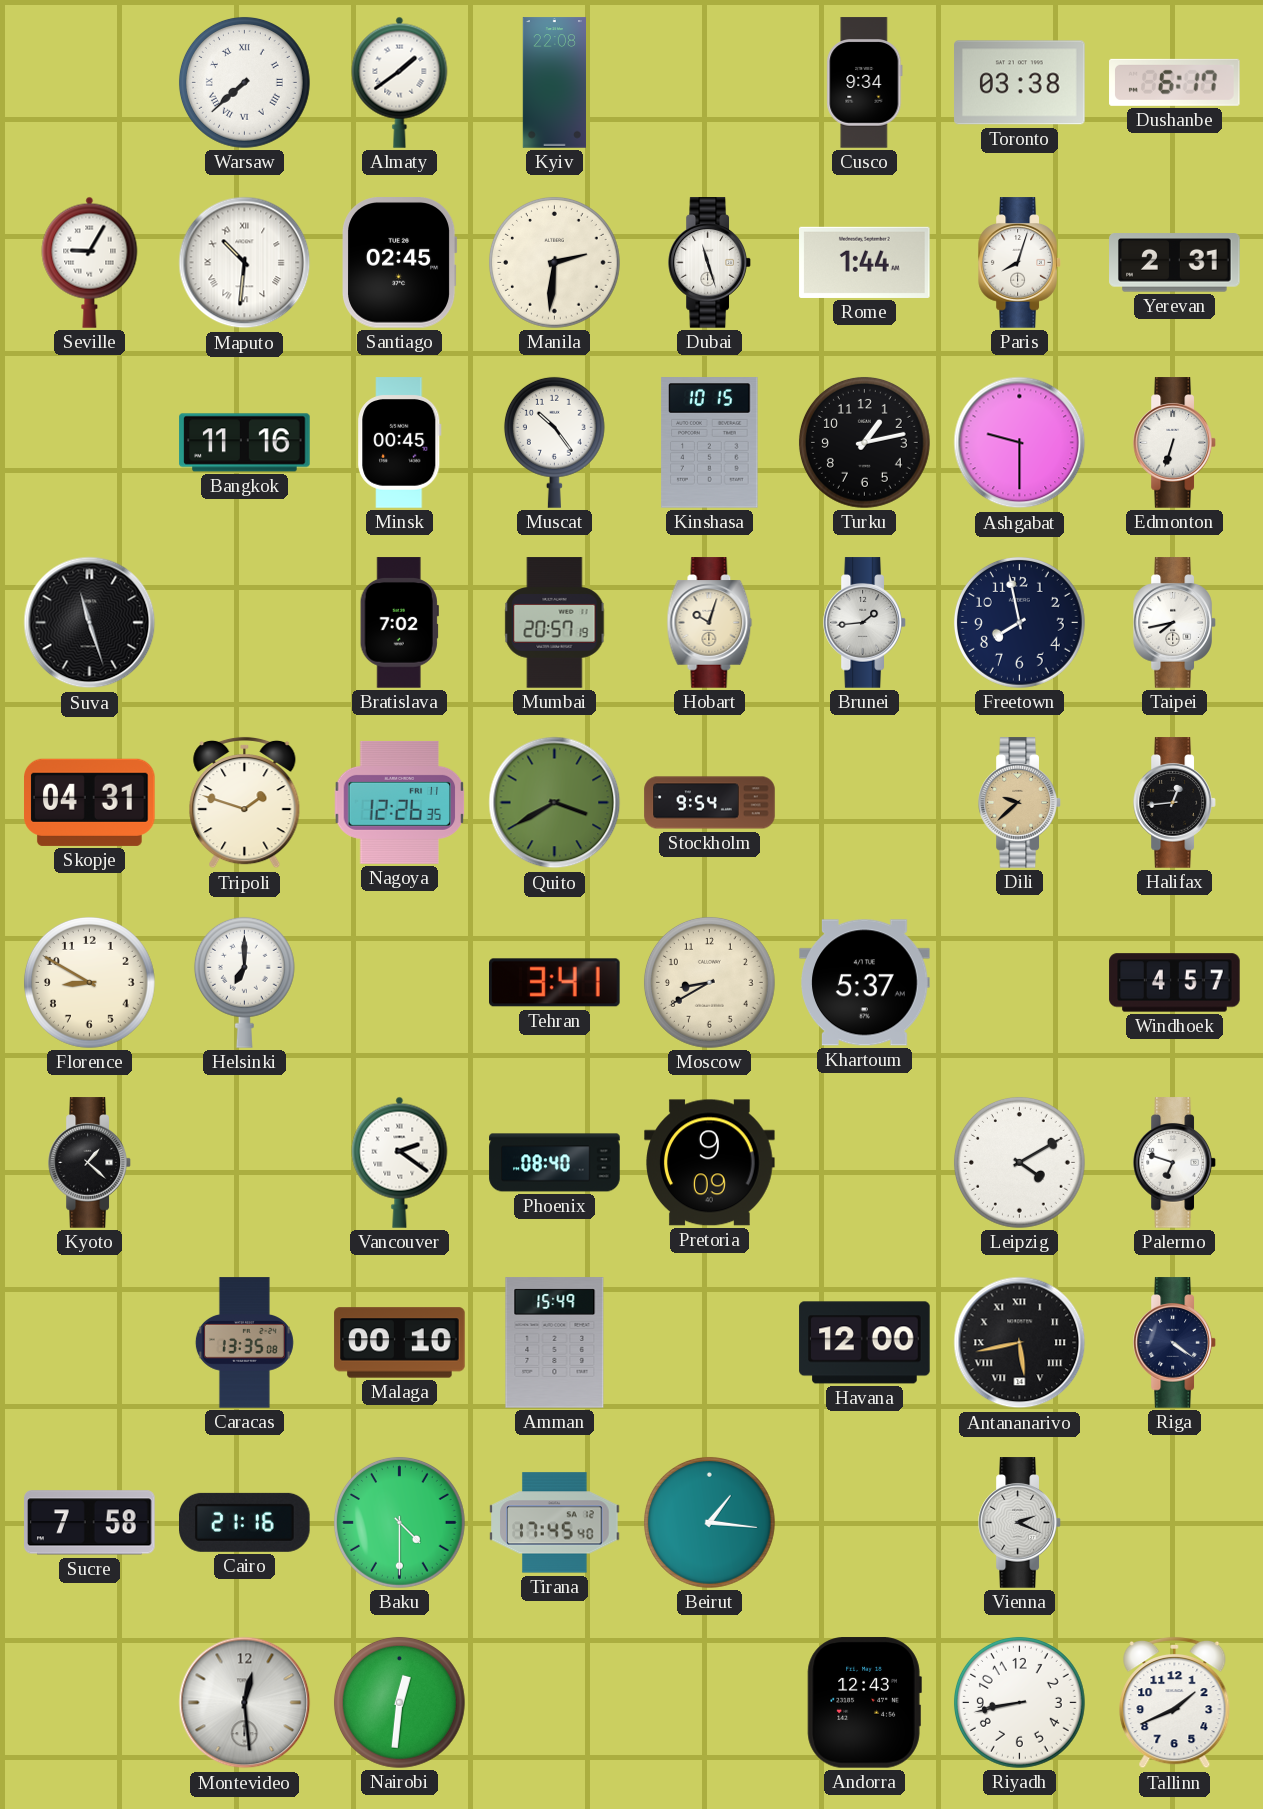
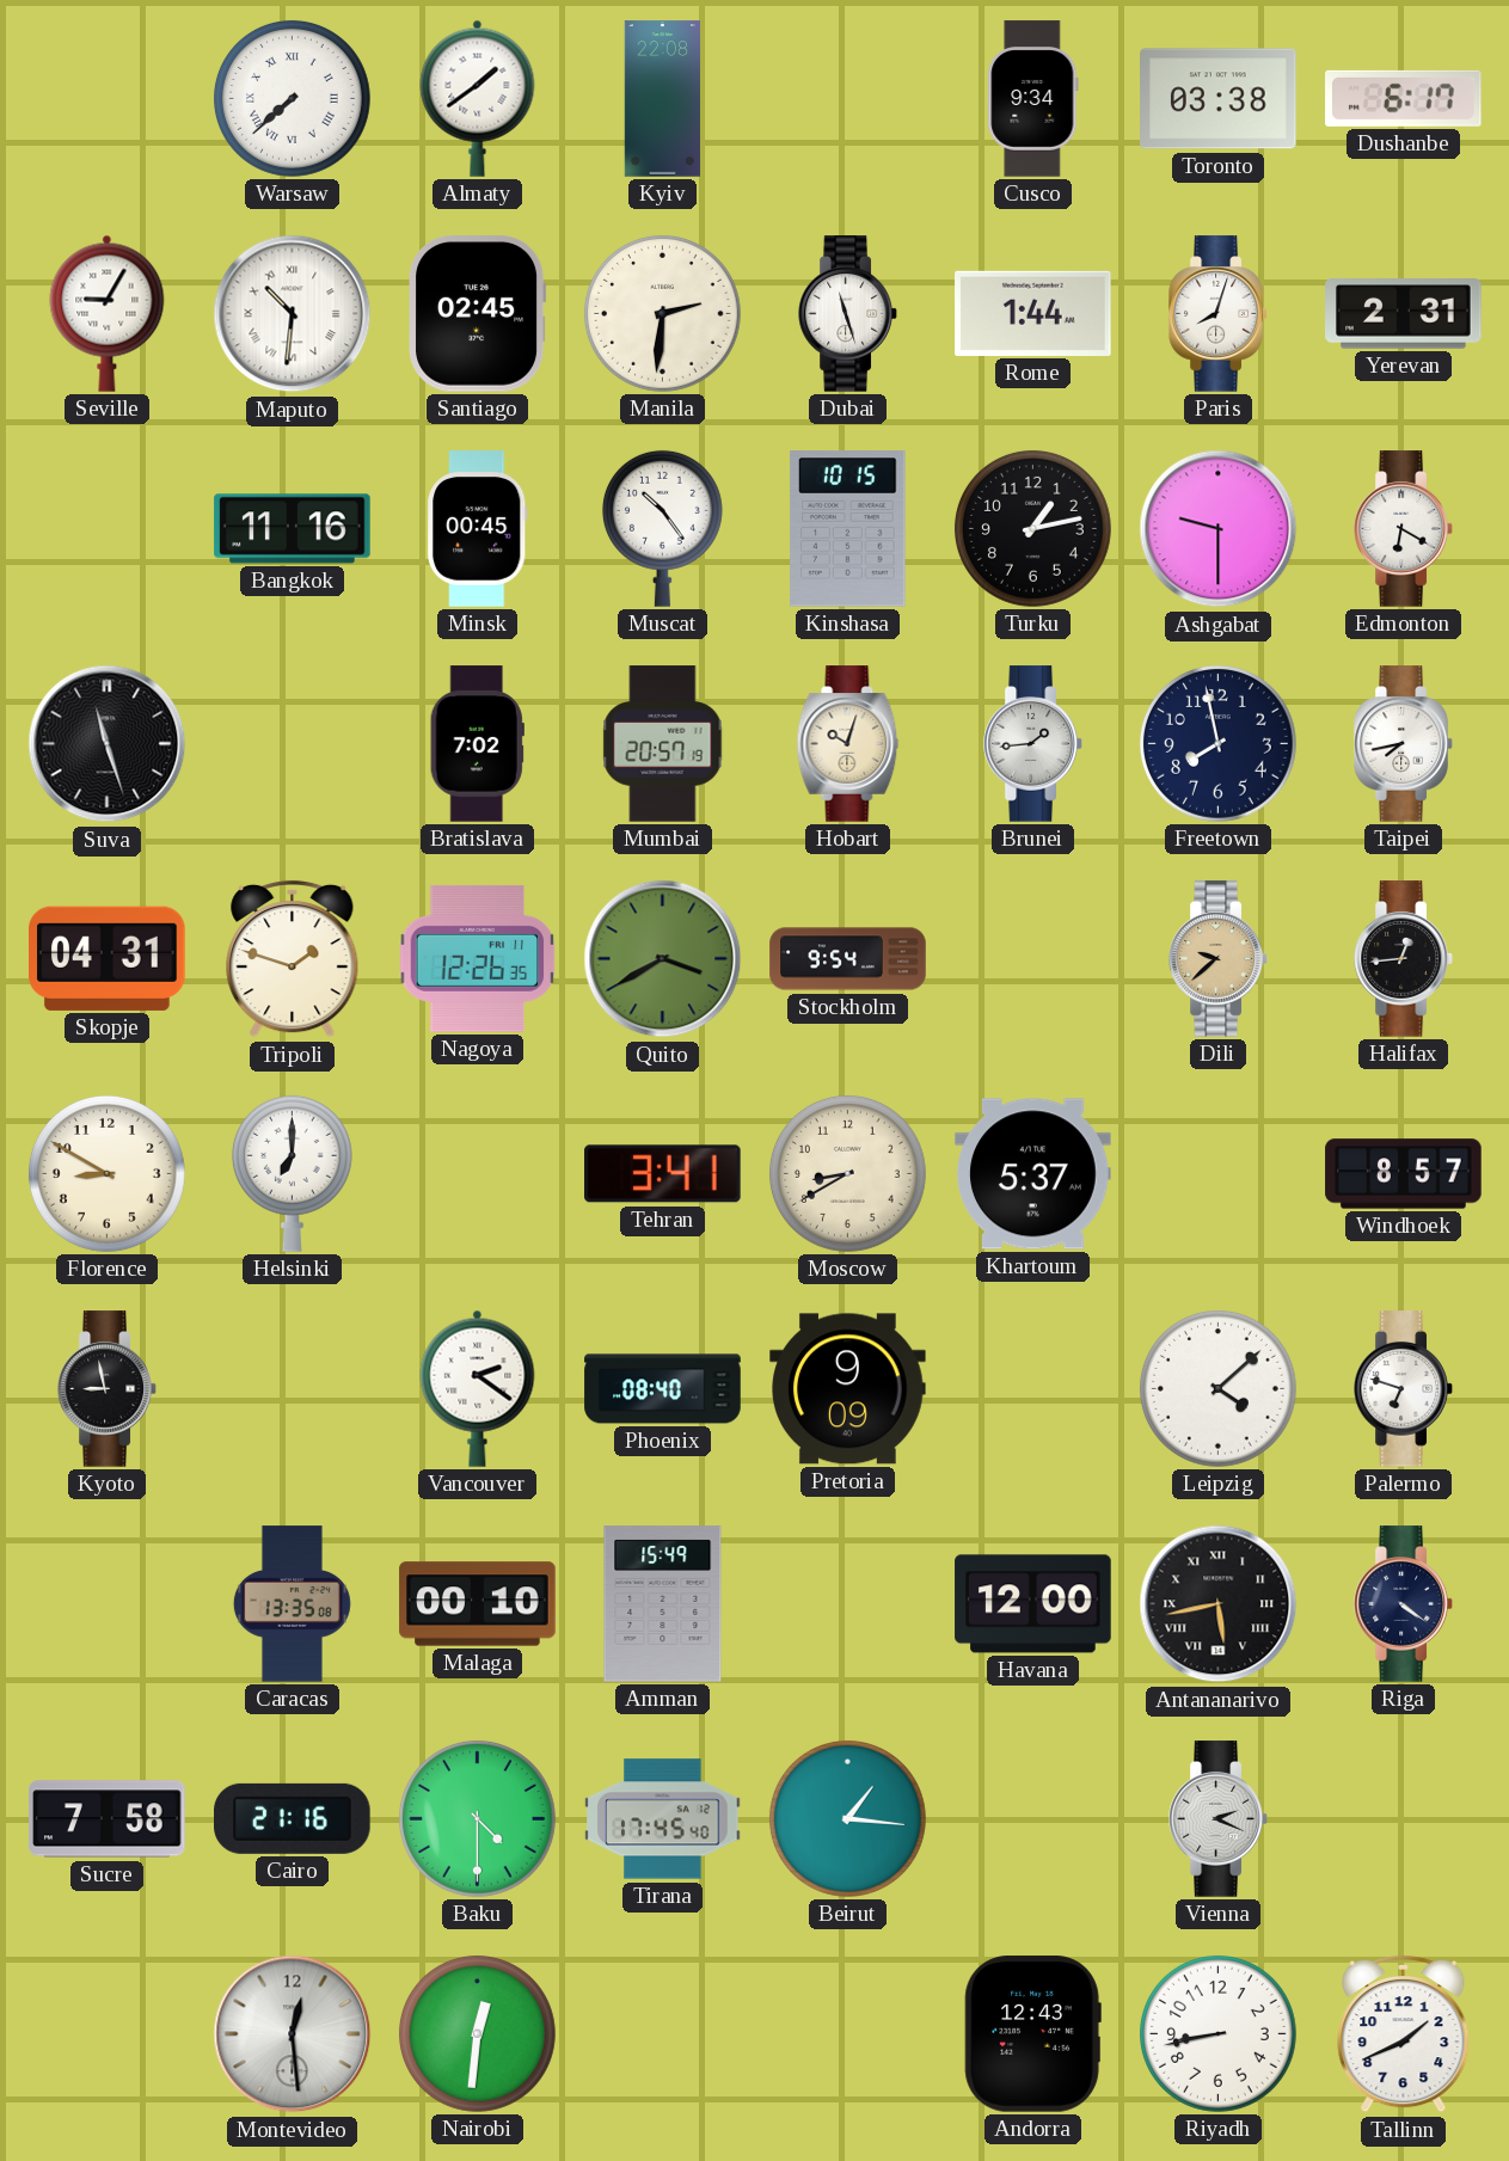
Edmonton: 6:33 -> 6:20 (1404, 529)
Windhoek: 4:57 -> 8:57 (1404, 1174)
Kyoto: 1:22 -> 8:58 (108, 1389)
Leipzig: 4:10 -> 4:08 (1219, 1389)
